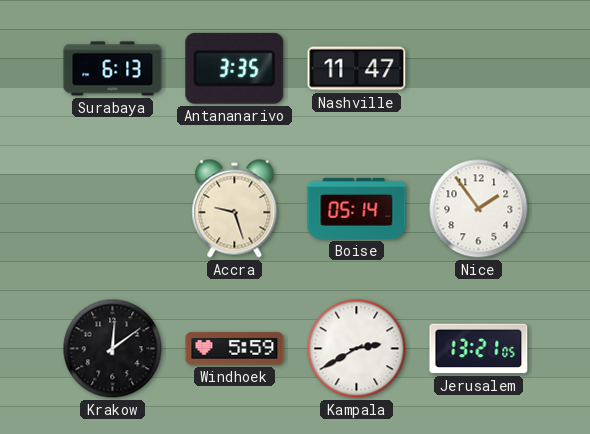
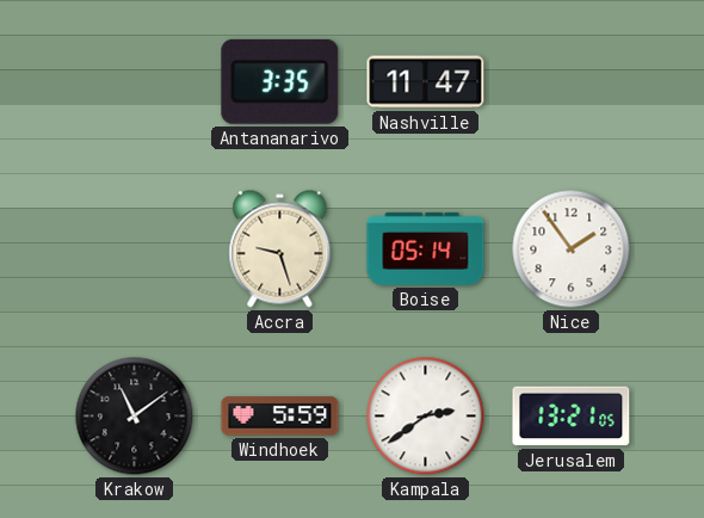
Surabaya: 6:13 -> none (113, 69)
Krakow: 12:09 -> 11:09 (135, 417)
Kampala: 2:40 -> 2:39 (426, 417)
